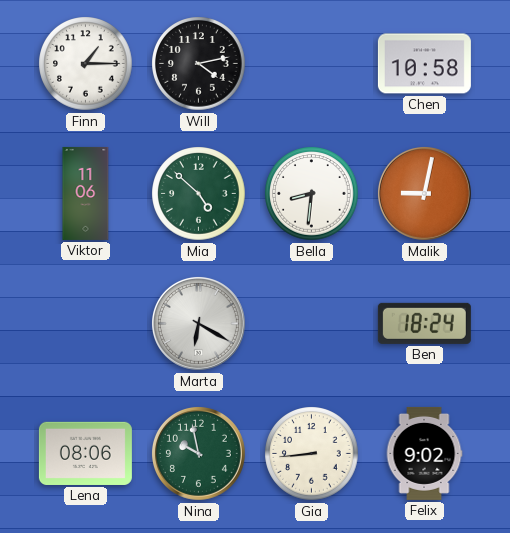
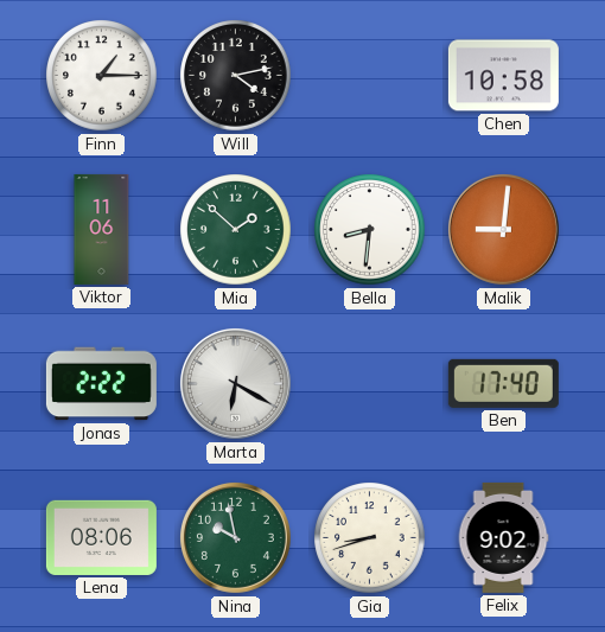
Mia: 4:52 -> 1:52 (236, 230)
Malik: 9:02 -> 9:01 (503, 229)
Jonas: none -> 2:22 (101, 384)
Ben: 18:24 -> 17:40 (503, 383)
Gia: 8:44 -> 8:42 (370, 538)
